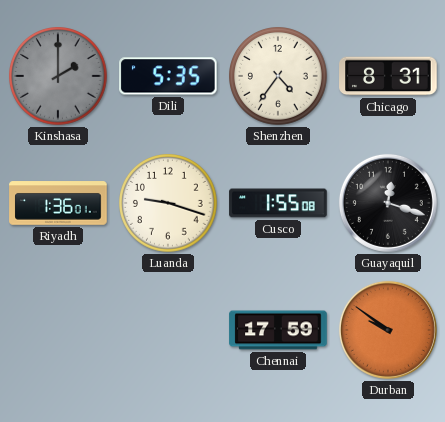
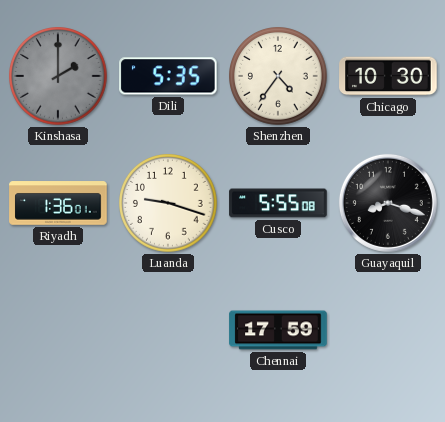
Chicago: 8:31 -> 10:30 (388, 76)
Cusco: 1:55 -> 5:55 (278, 203)
Guayaquil: 12:18 -> 8:18 (388, 203)
Durban: 9:51 -> none (388, 330)
